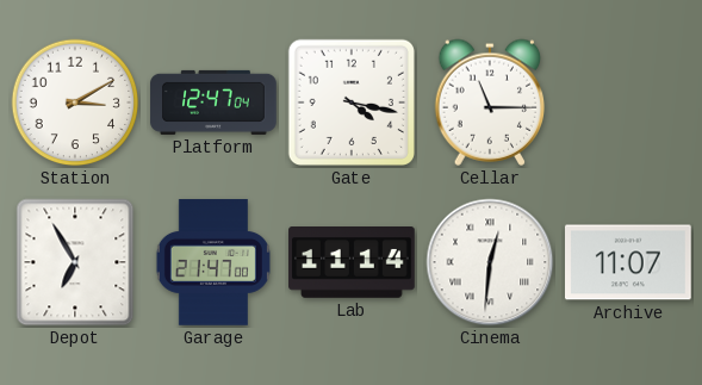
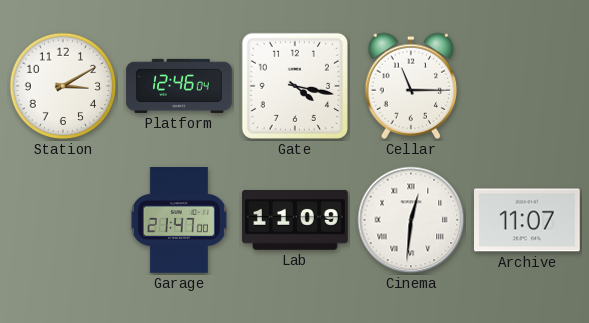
Platform: 12:47 -> 12:46 (179, 86)
Depot: 6:55 -> none (75, 262)
Lab: 11:14 -> 11:09 (295, 221)
